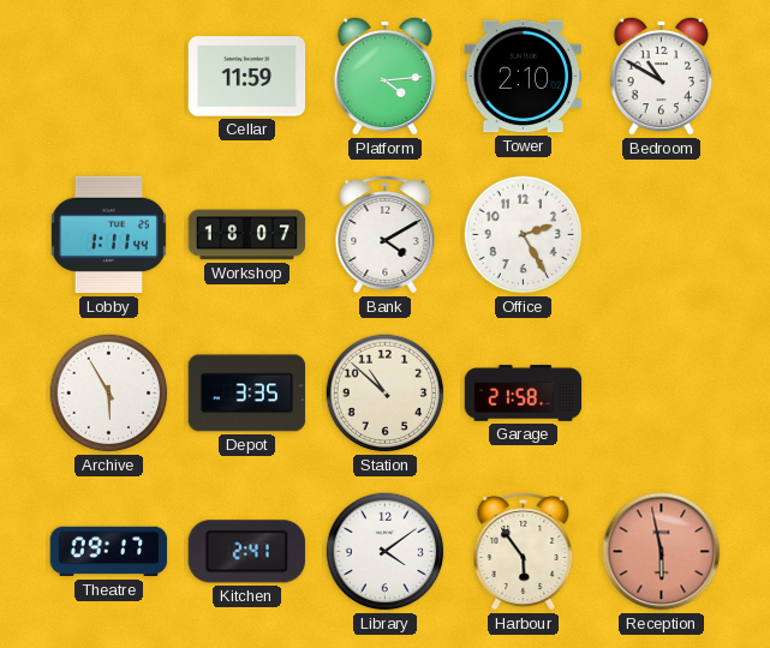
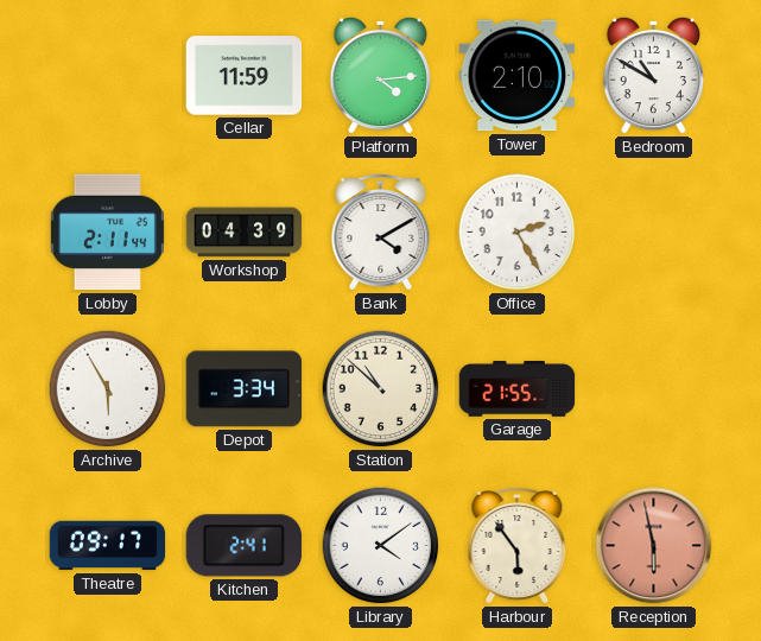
Lobby: 1:11 -> 2:11 (107, 233)
Workshop: 18:07 -> 04:39 (245, 233)
Depot: 3:35 -> 3:34 (245, 389)
Garage: 21:58 -> 21:55 (518, 389)
